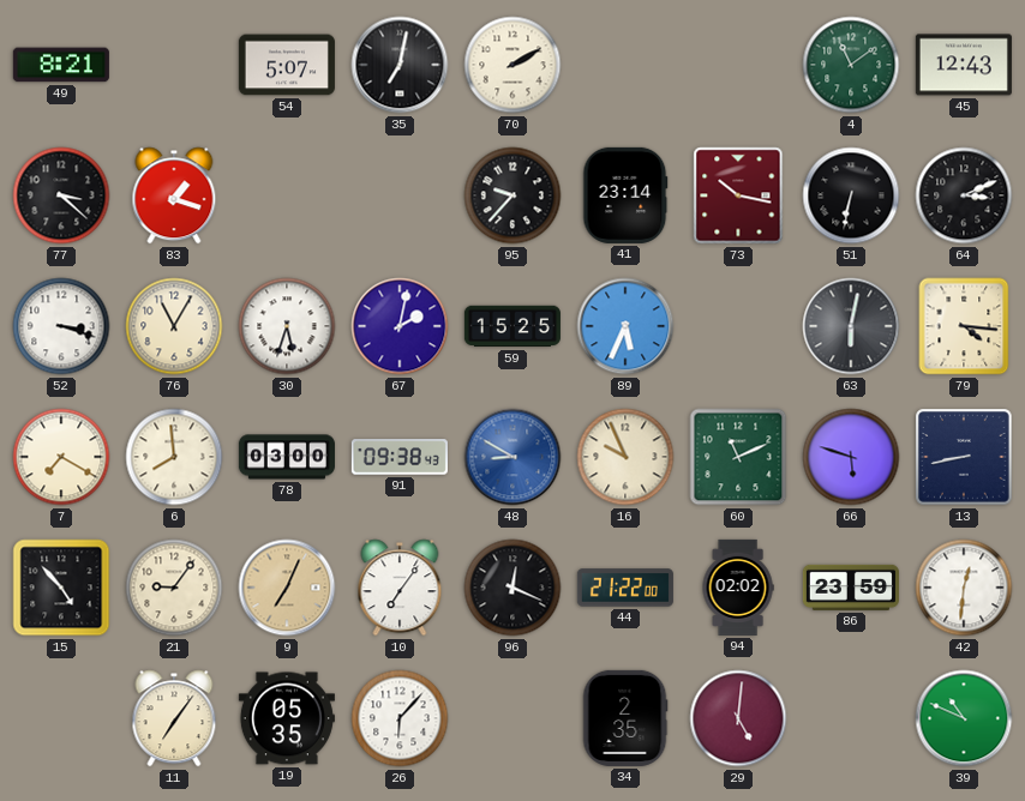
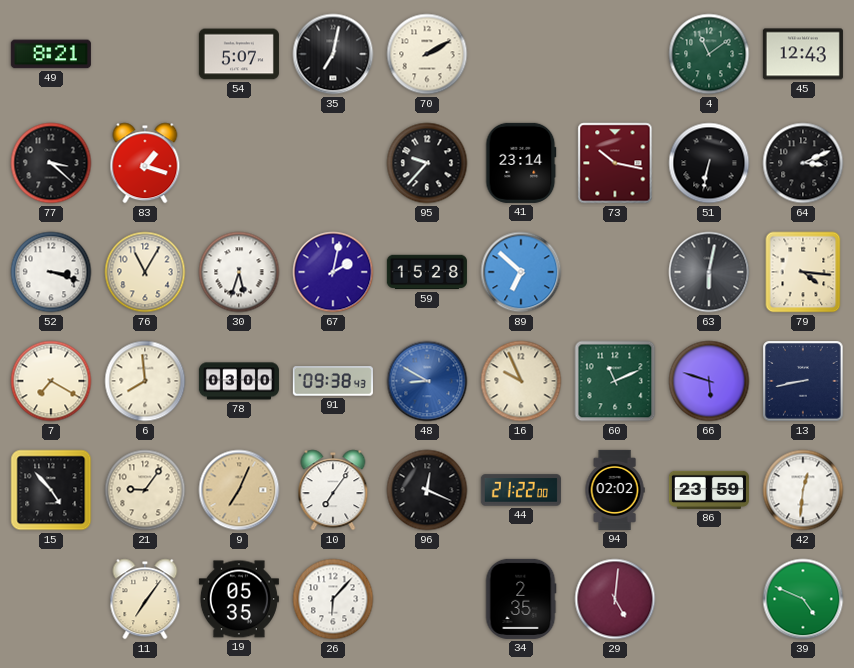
59: 15:25 -> 15:28 (427, 272)
89: 5:34 -> 6:52 (521, 272)
39: 10:49 -> 4:49 (803, 599)
